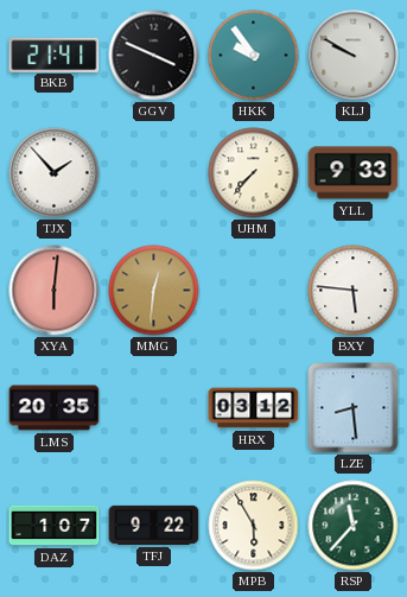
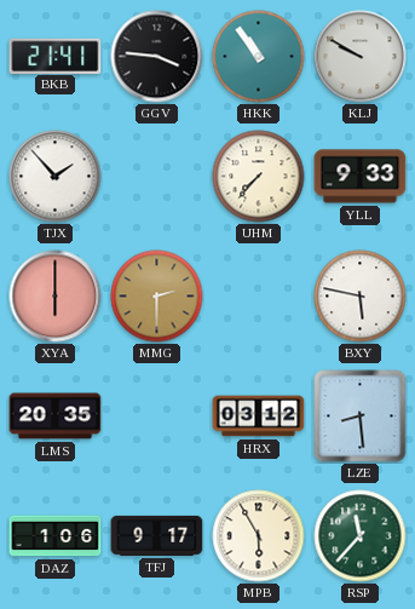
GGV: 3:49 -> 3:46 (157, 57)
HKK: 9:54 -> 10:54 (259, 57)
XYA: 6:01 -> 6:00 (56, 297)
MMG: 12:31 -> 2:30 (157, 297)
BXY: 5:46 -> 5:47 (361, 297)
DAZ: 1:07 -> 1:06 (56, 536)
TFJ: 9:22 -> 9:17 (157, 535)
